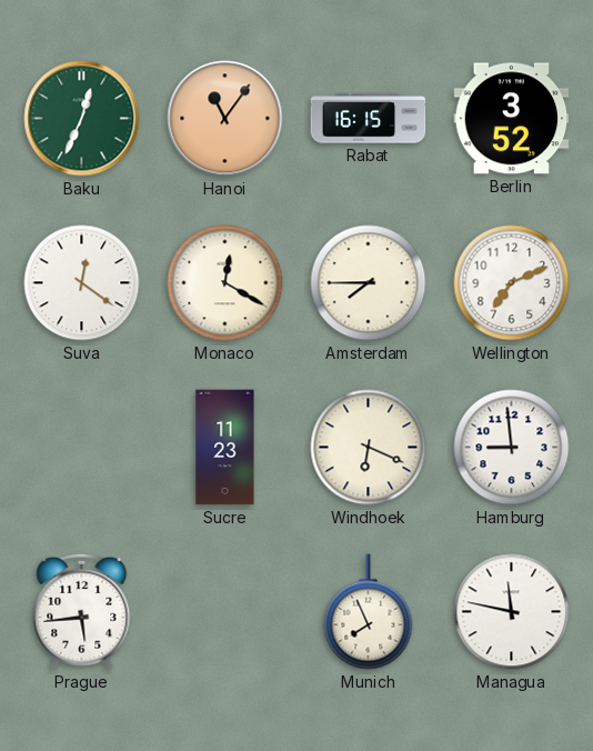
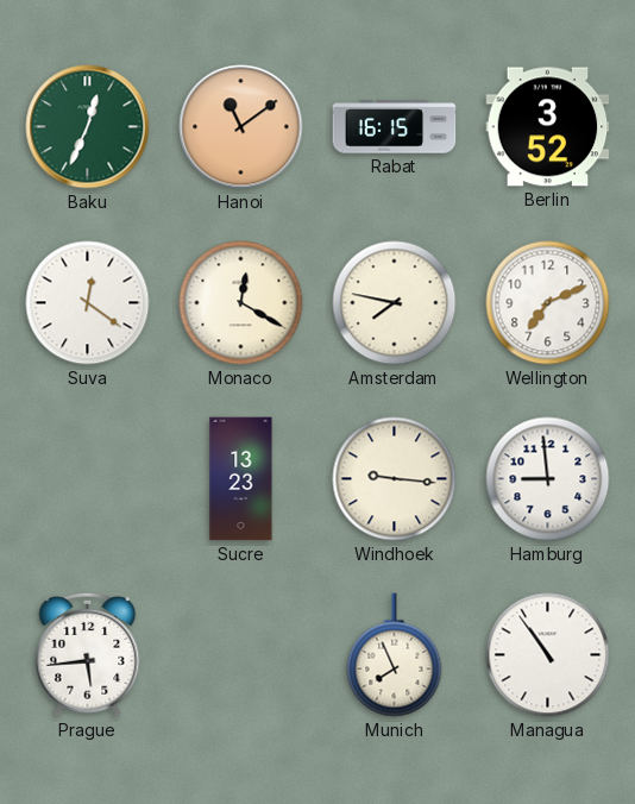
Hanoi: 11:06 -> 11:09 (241, 127)
Amsterdam: 7:45 -> 7:47 (395, 303)
Sucre: 11:23 -> 13:23 (241, 479)
Windhoek: 6:19 -> 9:16 (395, 479)
Managua: 11:47 -> 10:54 (548, 655)
